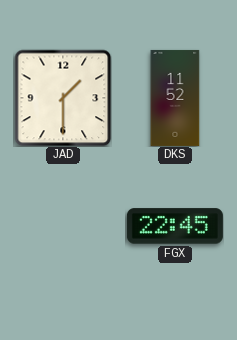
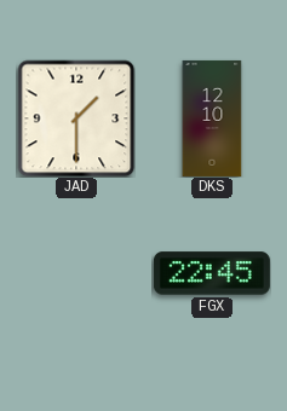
DKS: 11:52 -> 12:10 (212, 118)
